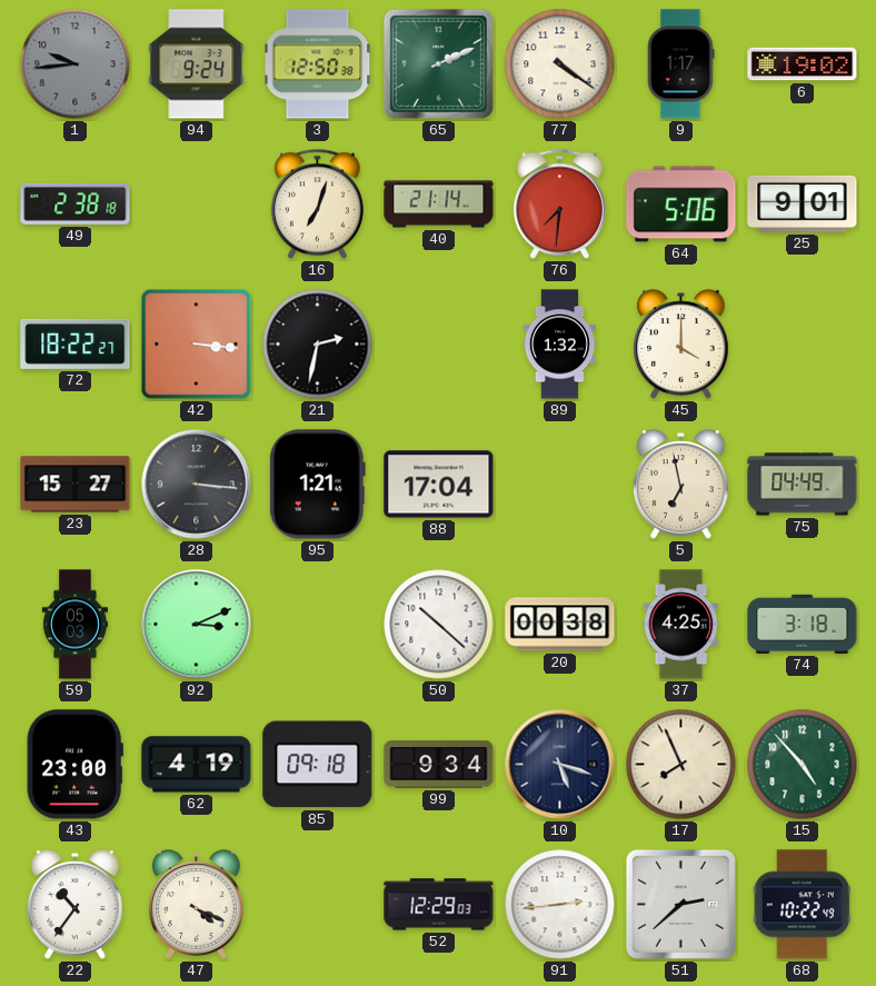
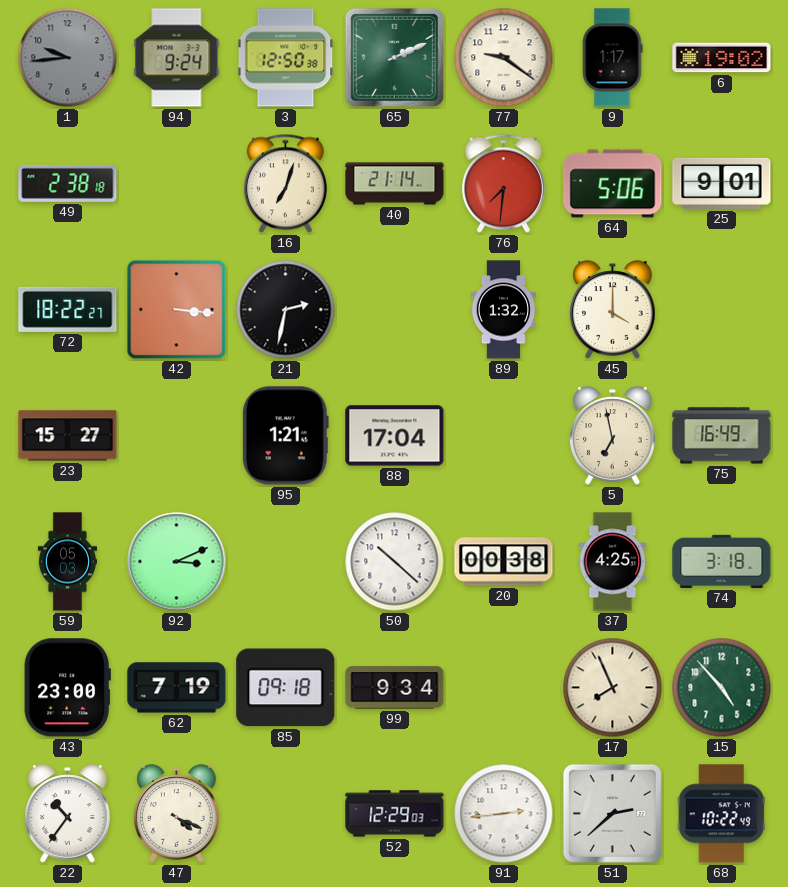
77: 4:21 -> 9:21 (504, 58)
28: 3:16 -> none (197, 485)
75: 04:49 -> 16:49 (722, 436)
62: 4:19 -> 7:19 (177, 688)
10: 5:18 -> none (560, 765)
